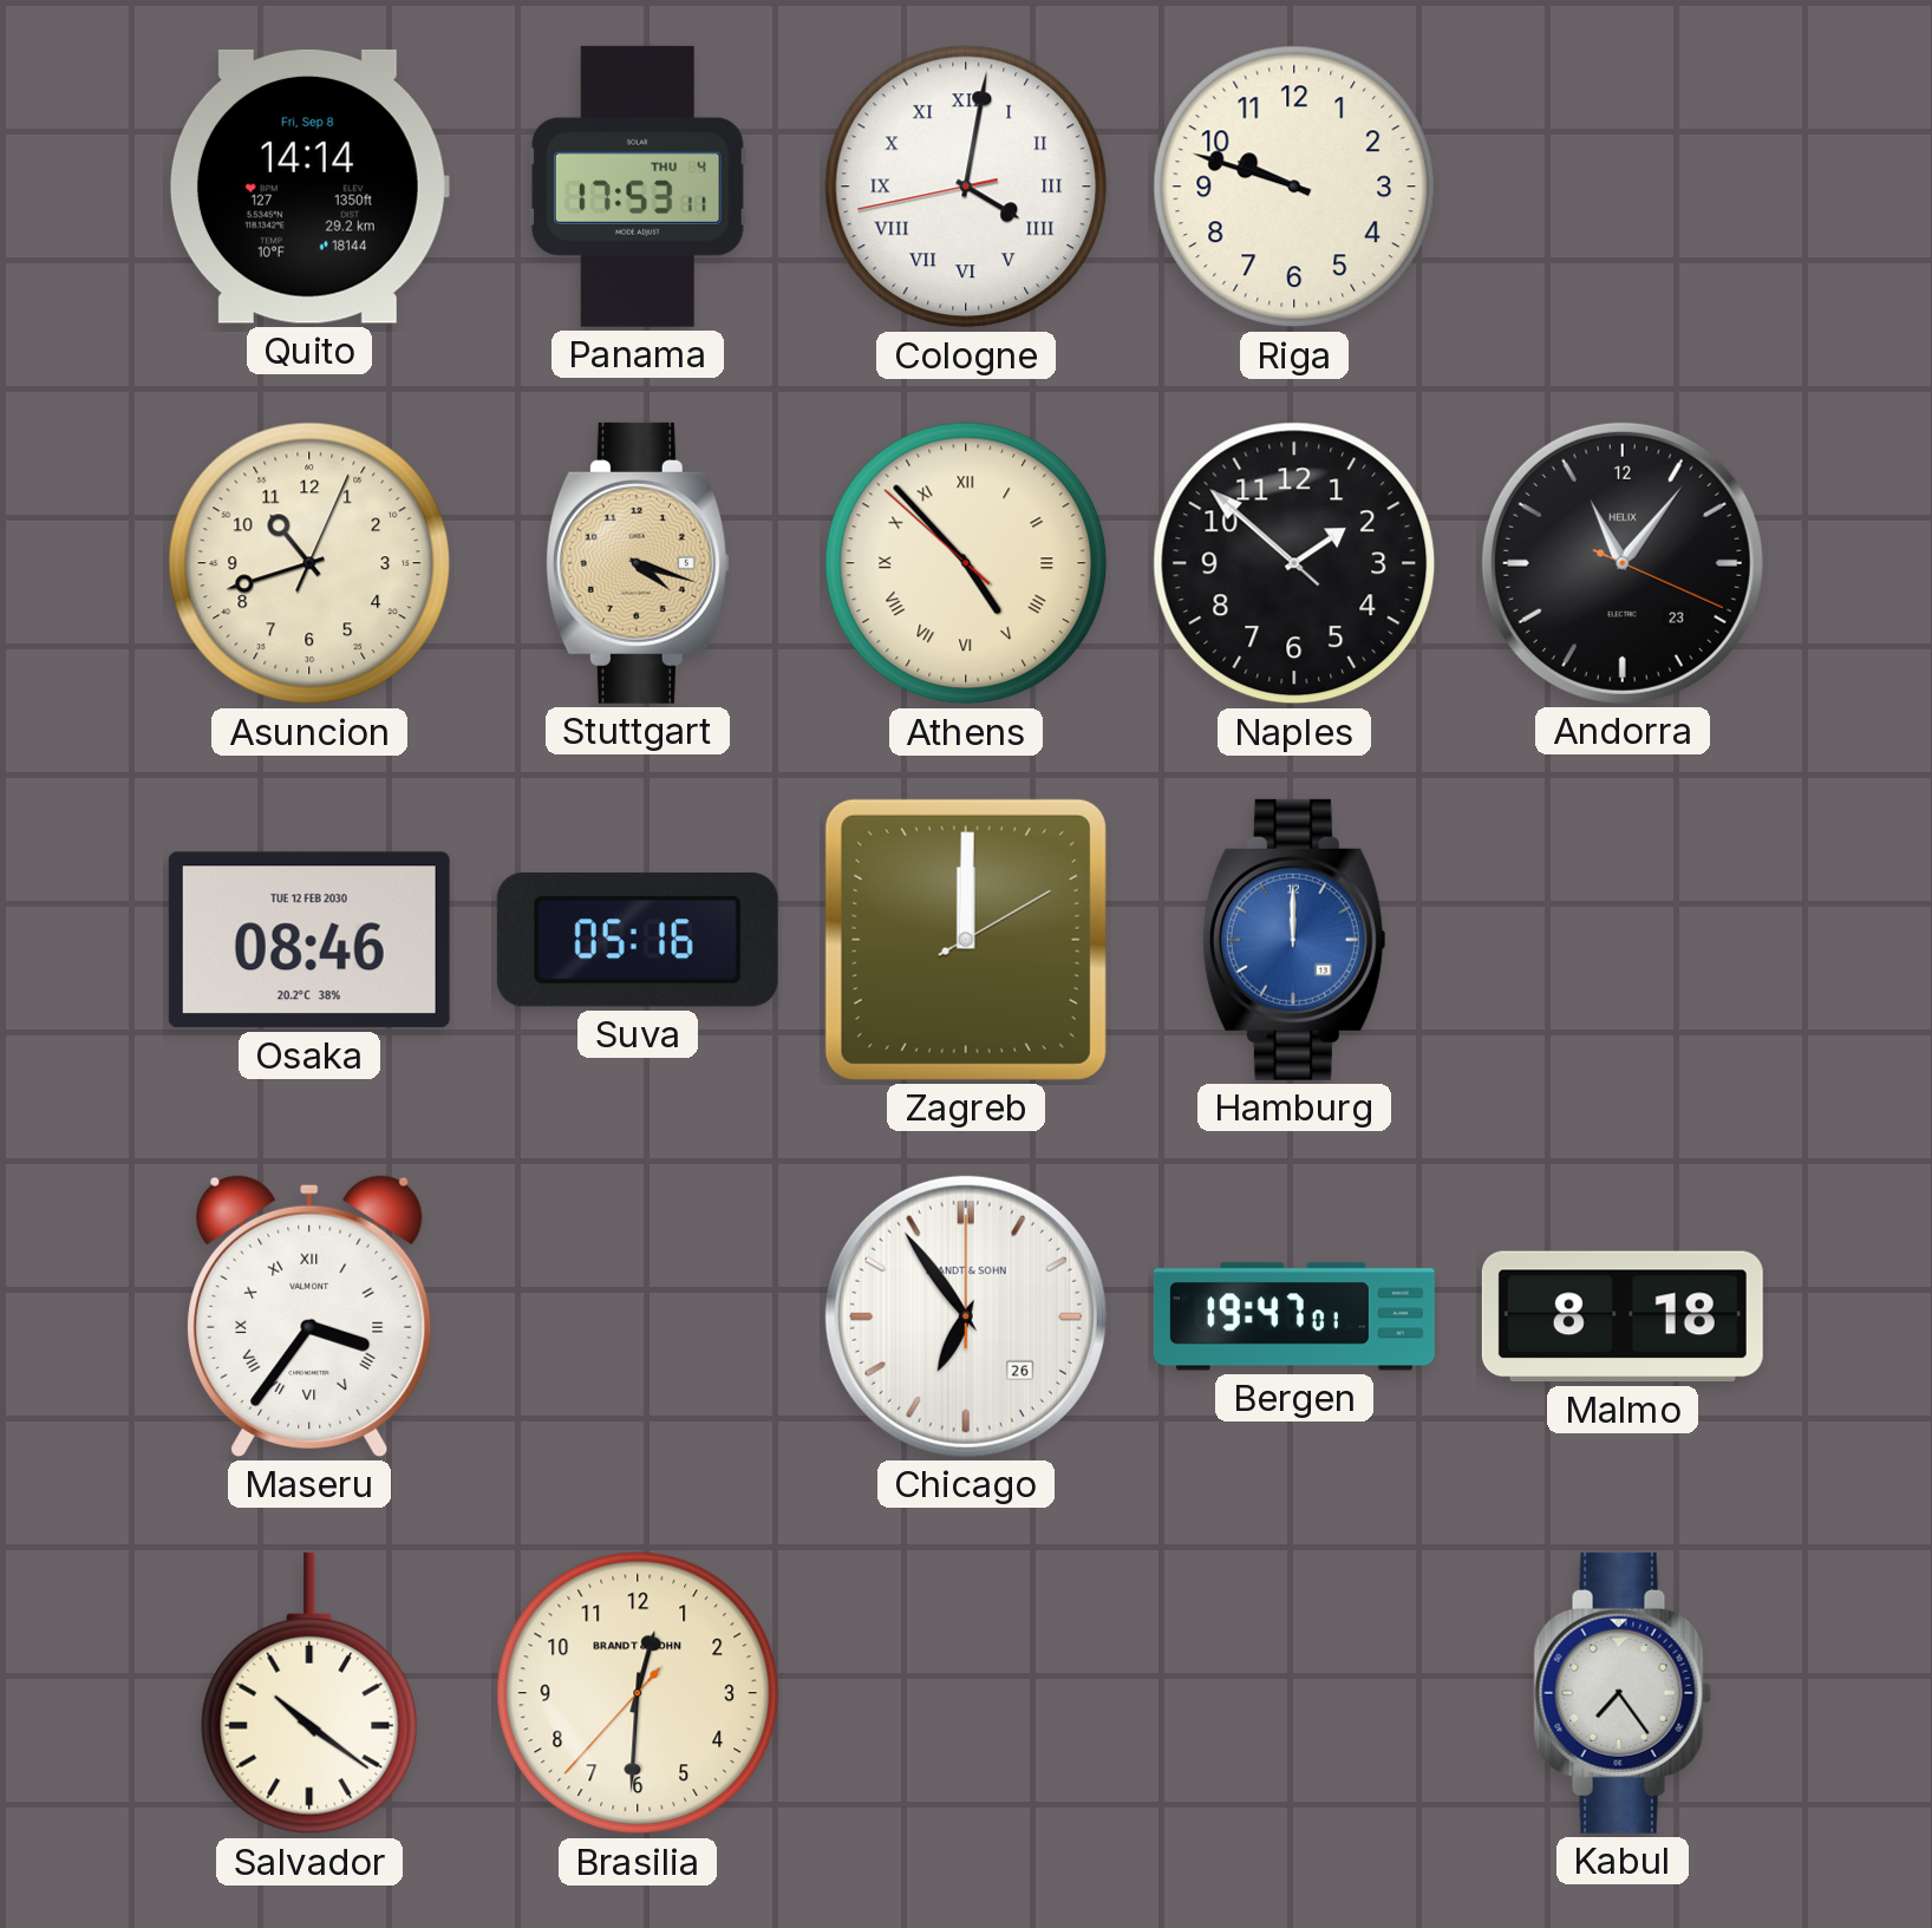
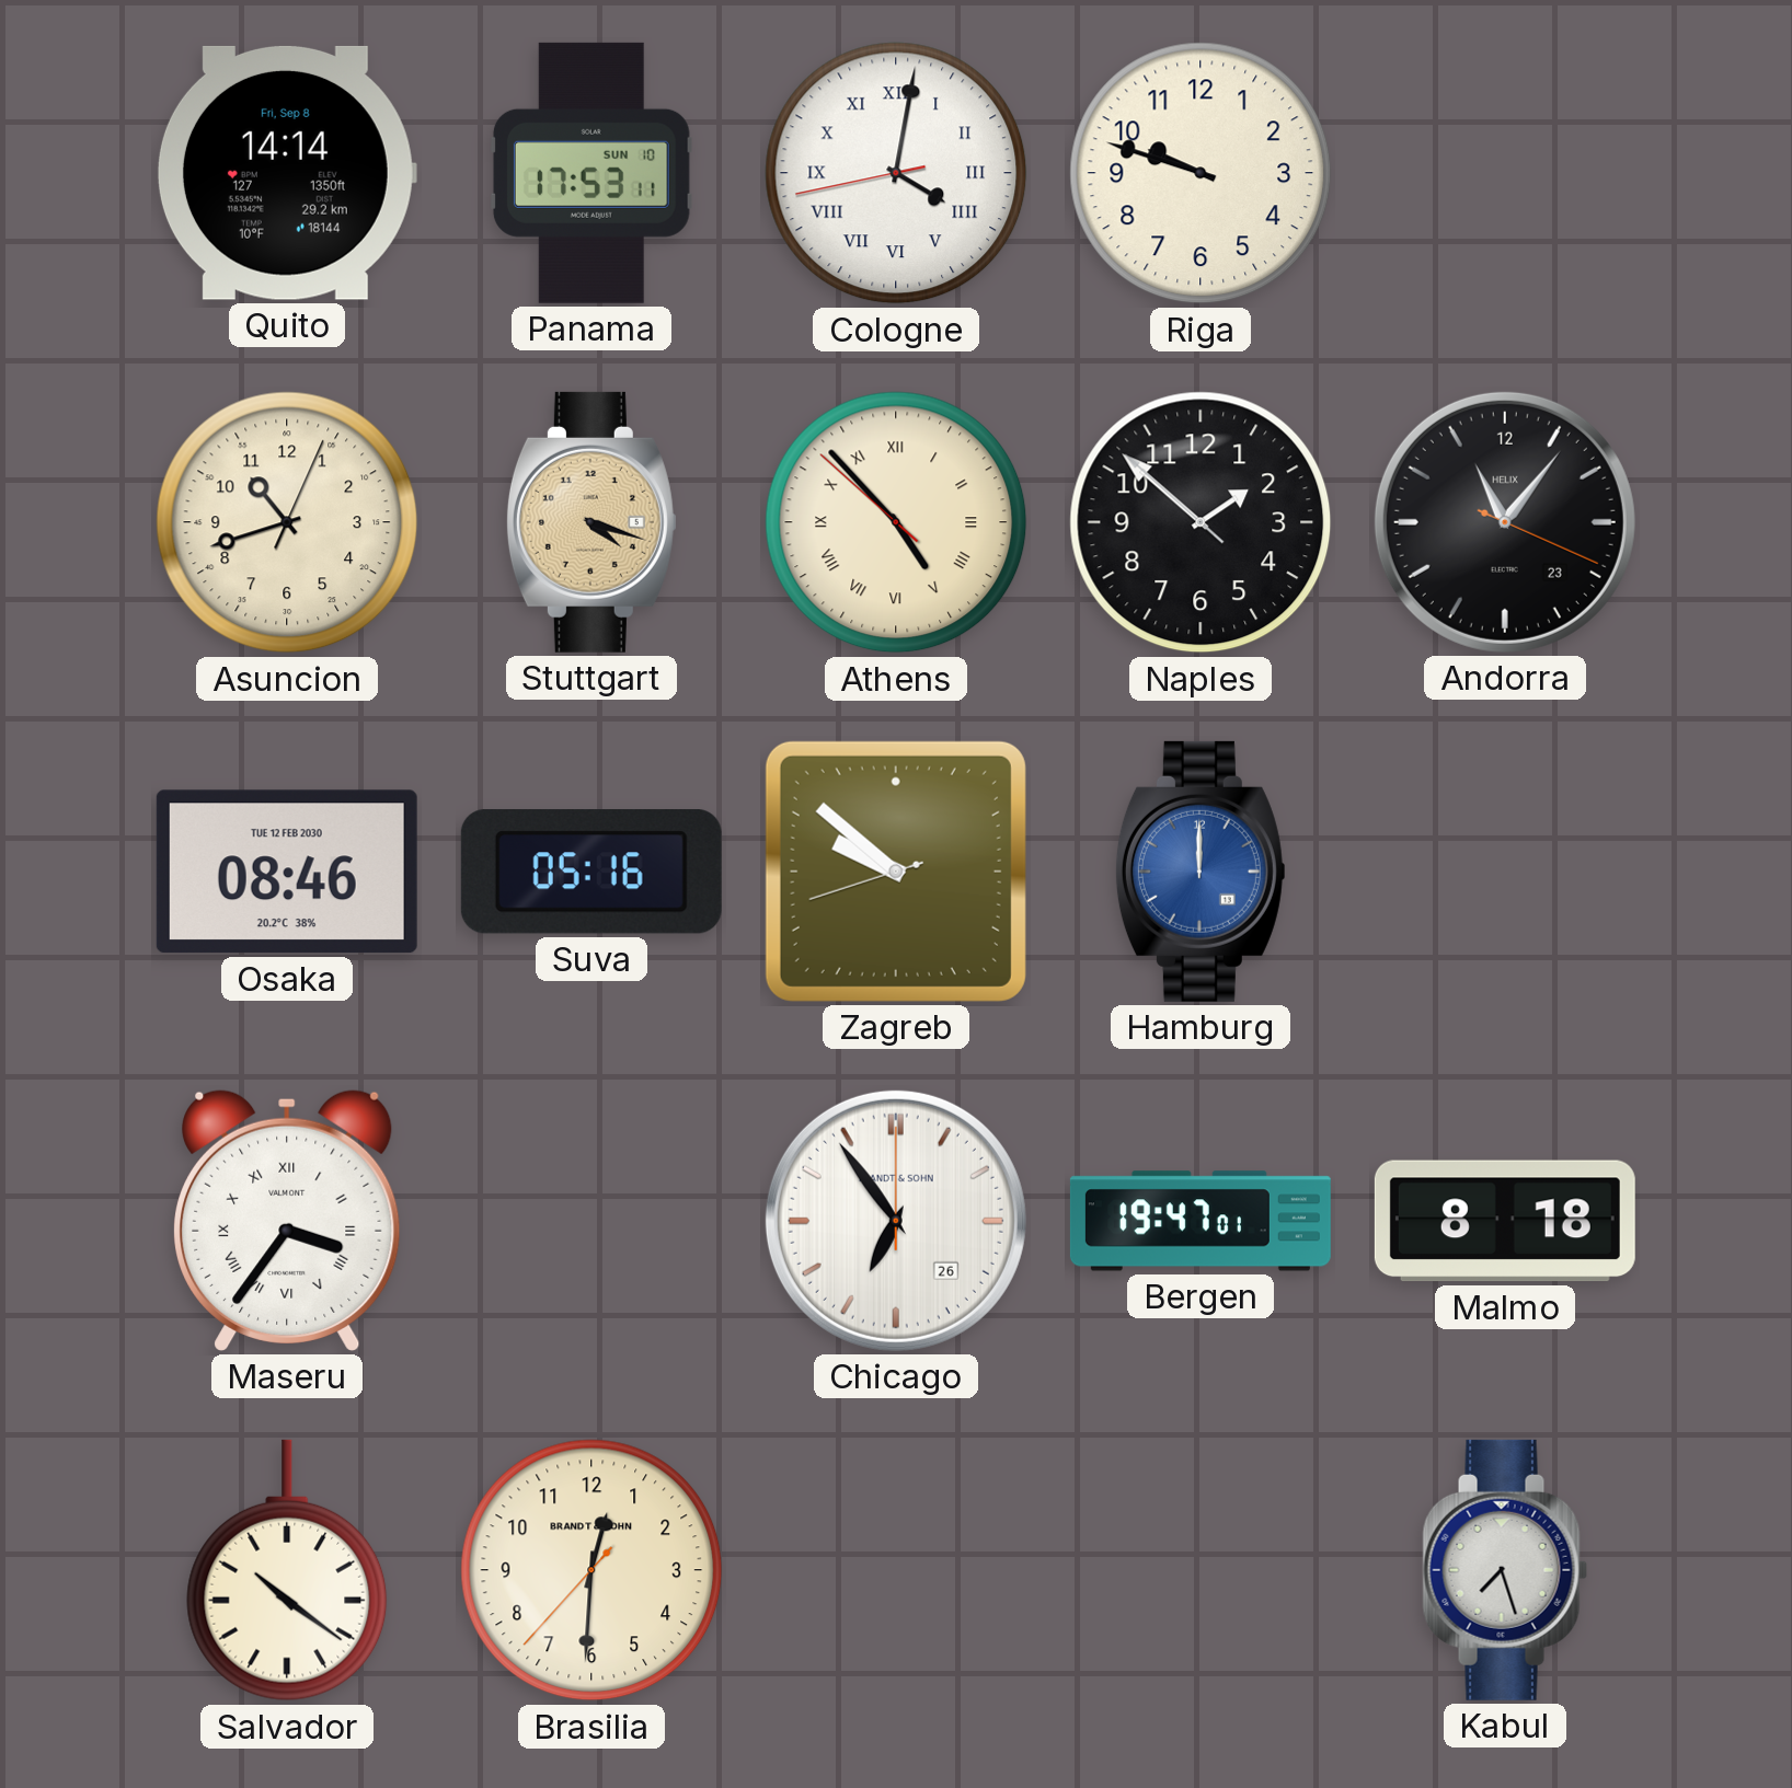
Panama date: THU 4 -> SUN 10 (591, 173)
Zagreb: 12:00 -> 9:51 (896, 872)
Kabul: 7:24 -> 7:27 (1505, 1570)
